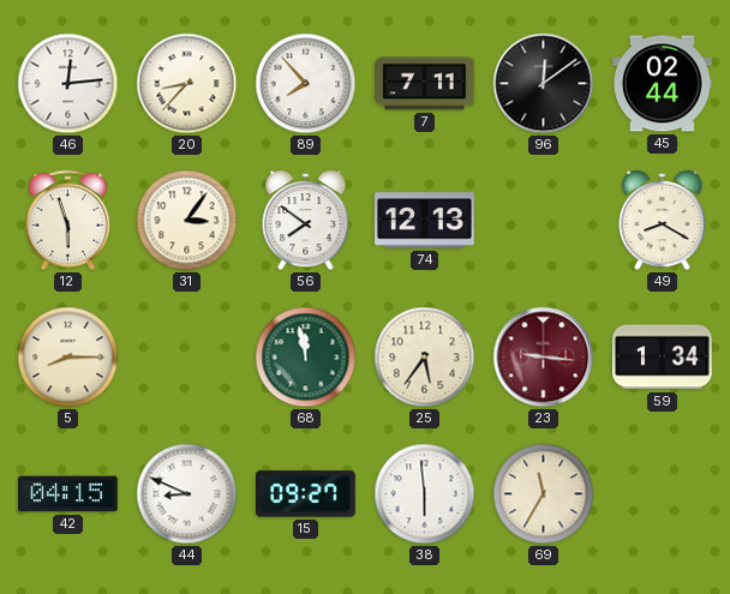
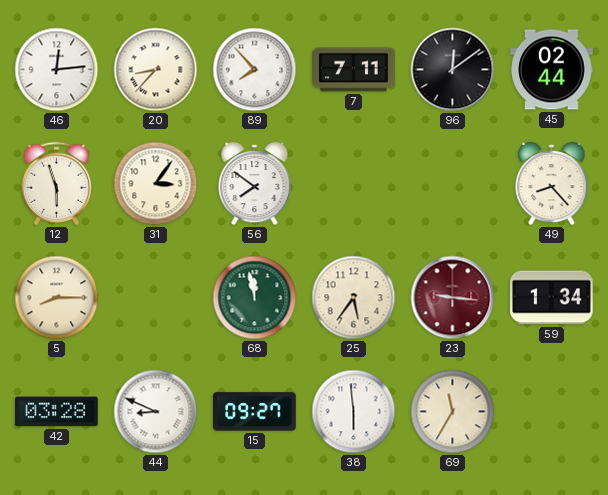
74: 12:13 -> none (425, 221)
49: 8:20 -> 8:23 (552, 184)
42: 04:15 -> 03:28 (57, 412)
